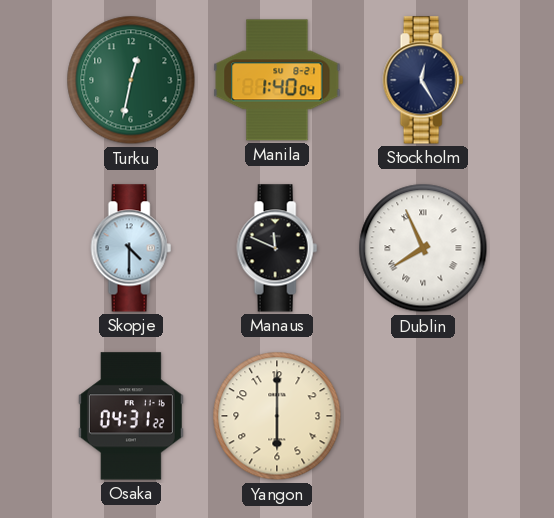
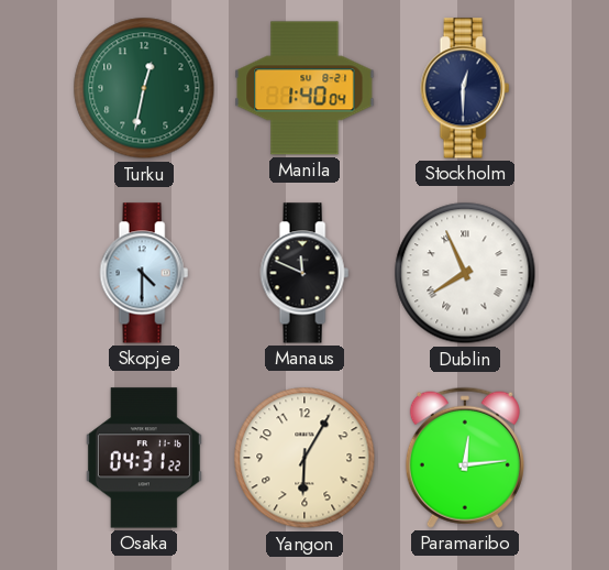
Stockholm: 12:25 -> 12:30 (465, 88)
Yangon: 6:00 -> 6:05 (304, 458)
Paramaribo: none -> 12:14 (465, 458)
